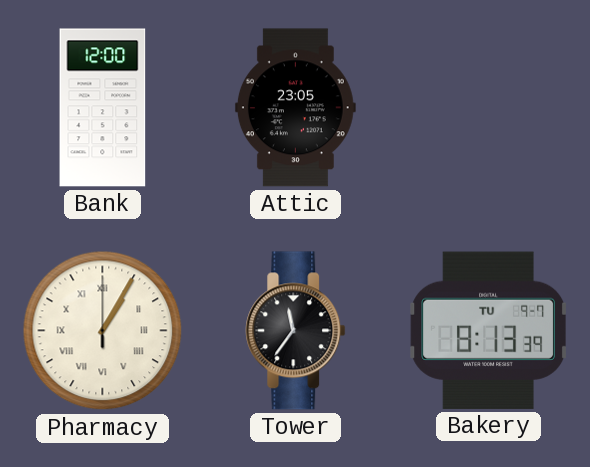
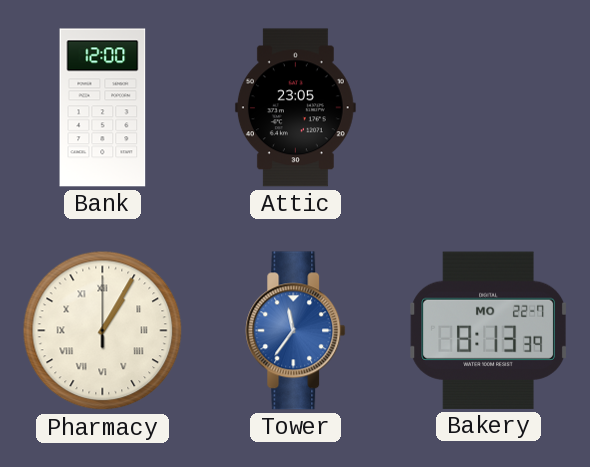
Tower dial: black -> blue (296, 331)
Bakery date: TU 9-7 -> MO 22-7 (488, 330)
